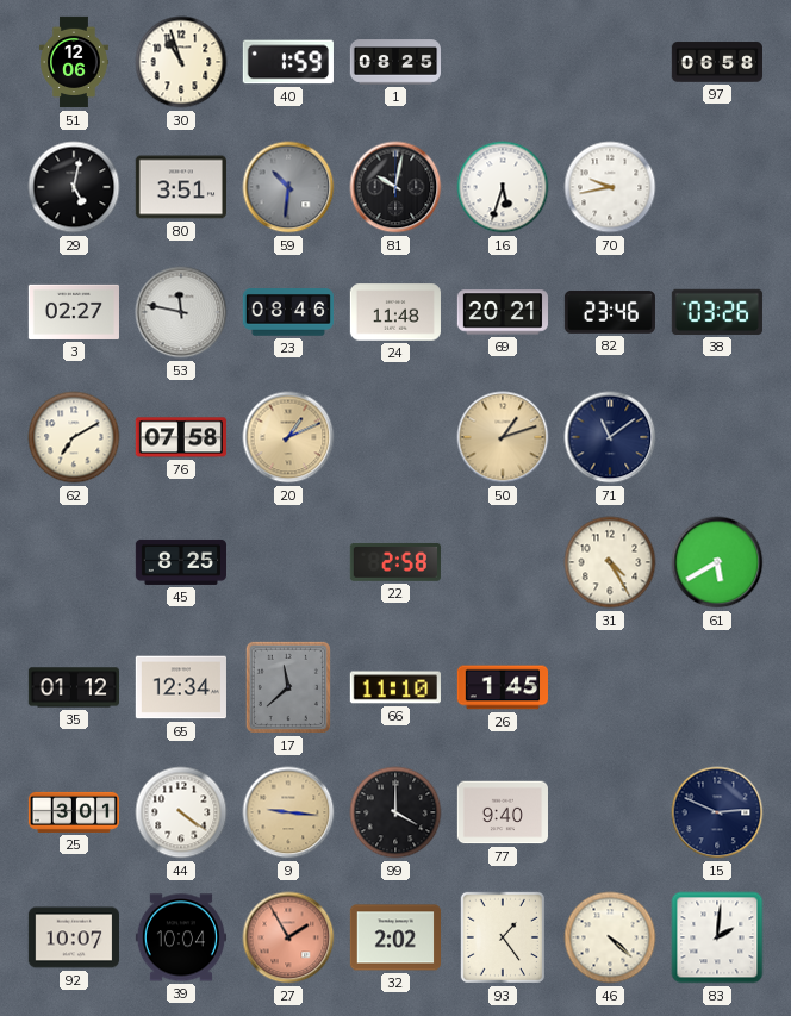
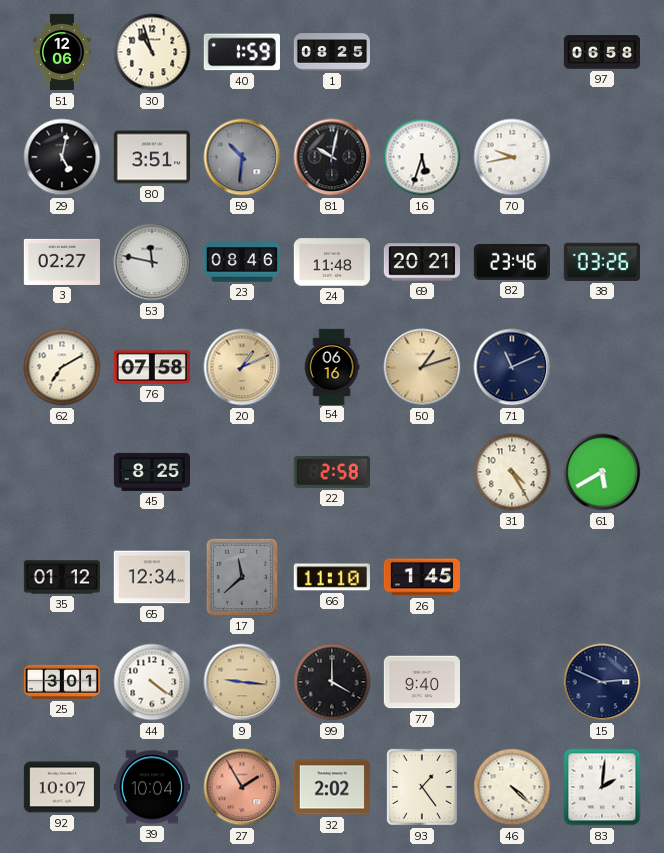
54: none -> 06:16 (332, 366)
71: 11:09 -> 11:11 (512, 367)
